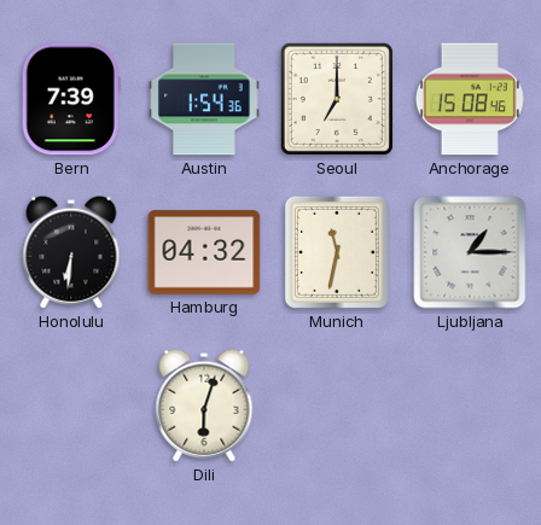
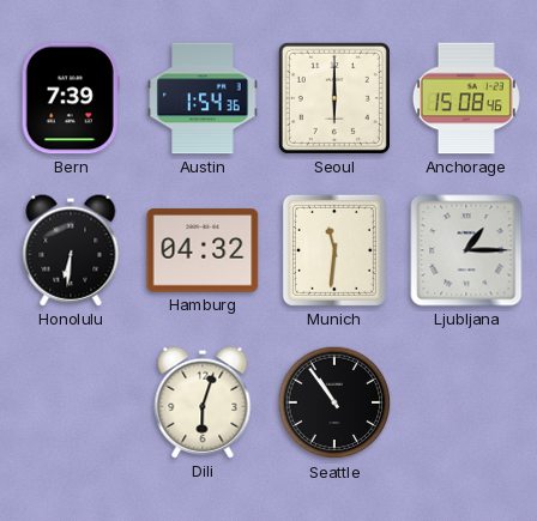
Seoul: 7:00 -> 6:00 (334, 98)
Munich: 11:32 -> 11:31 (334, 250)
Seattle: none -> 10:54 (334, 402)
